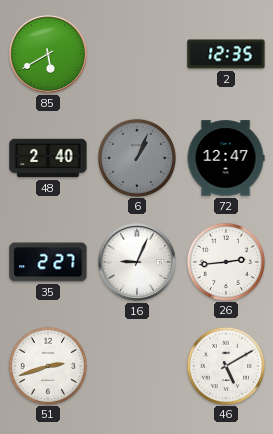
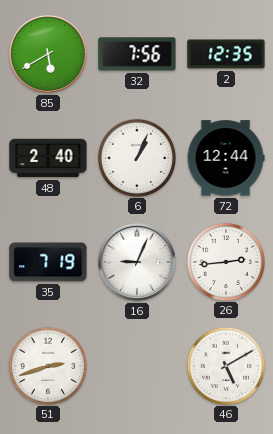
32: none -> 7:56 (137, 54)
6 dial: grey -> white (136, 157)
72: 12:47 -> 12:44 (226, 158)
35: 2:27 -> 7:19 (48, 262)
